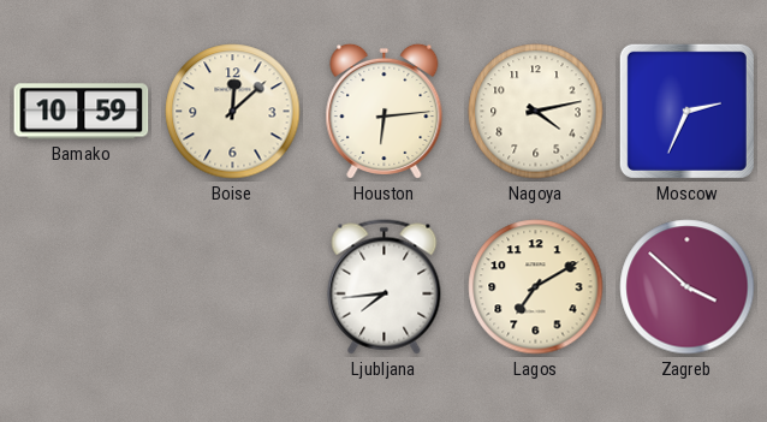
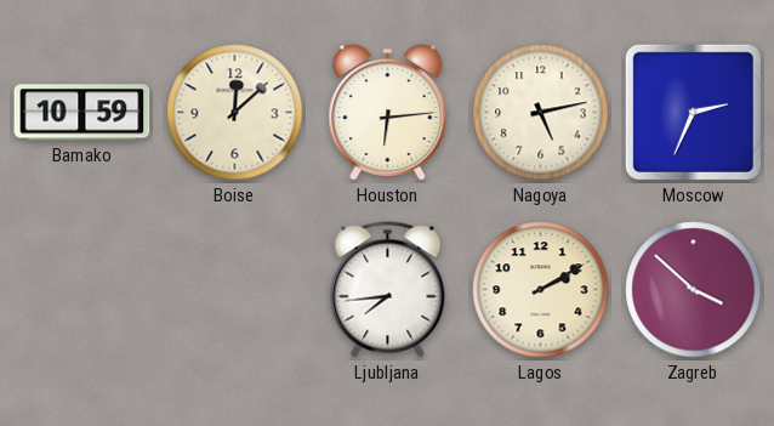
Nagoya: 4:13 -> 5:13 (541, 113)
Lagos: 7:10 -> 2:10 (541, 290)
